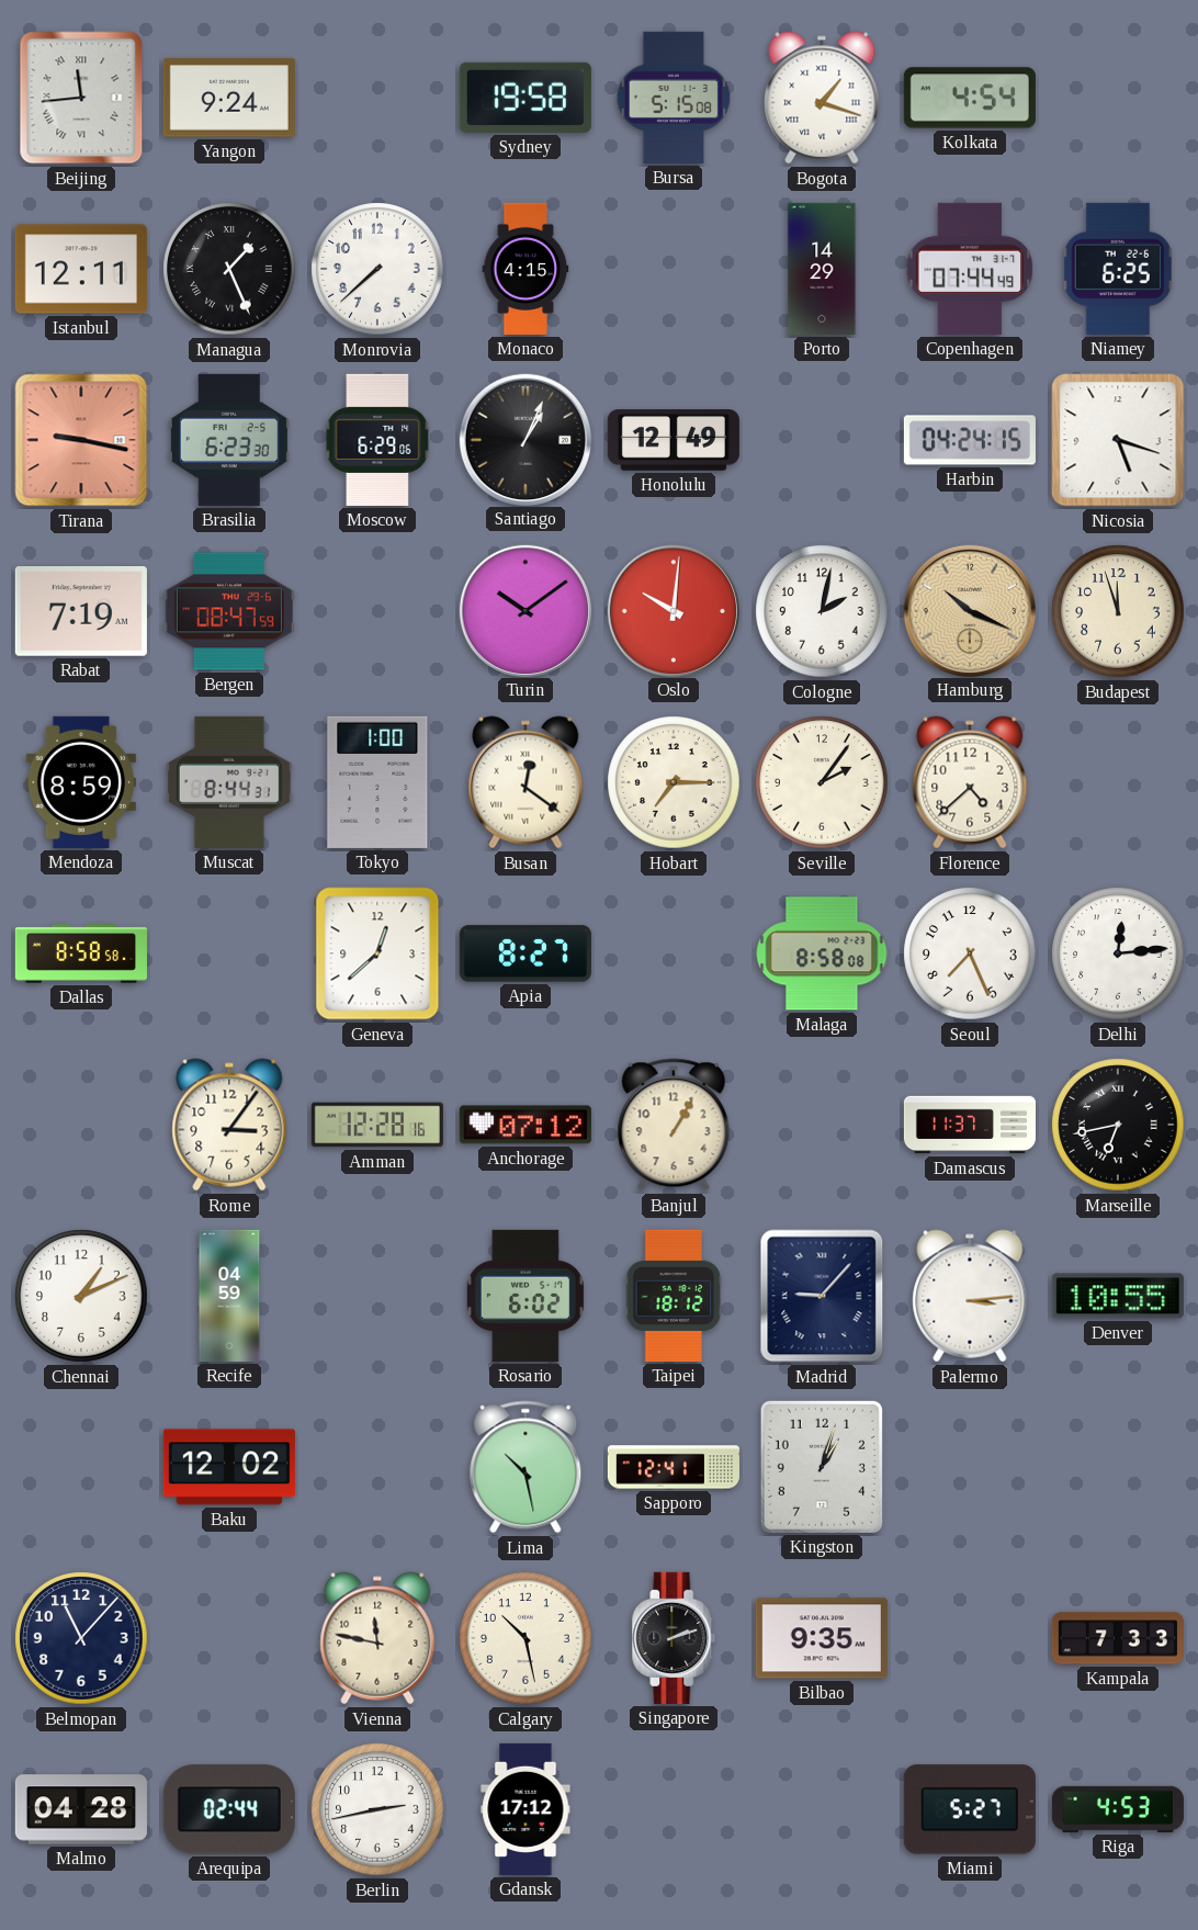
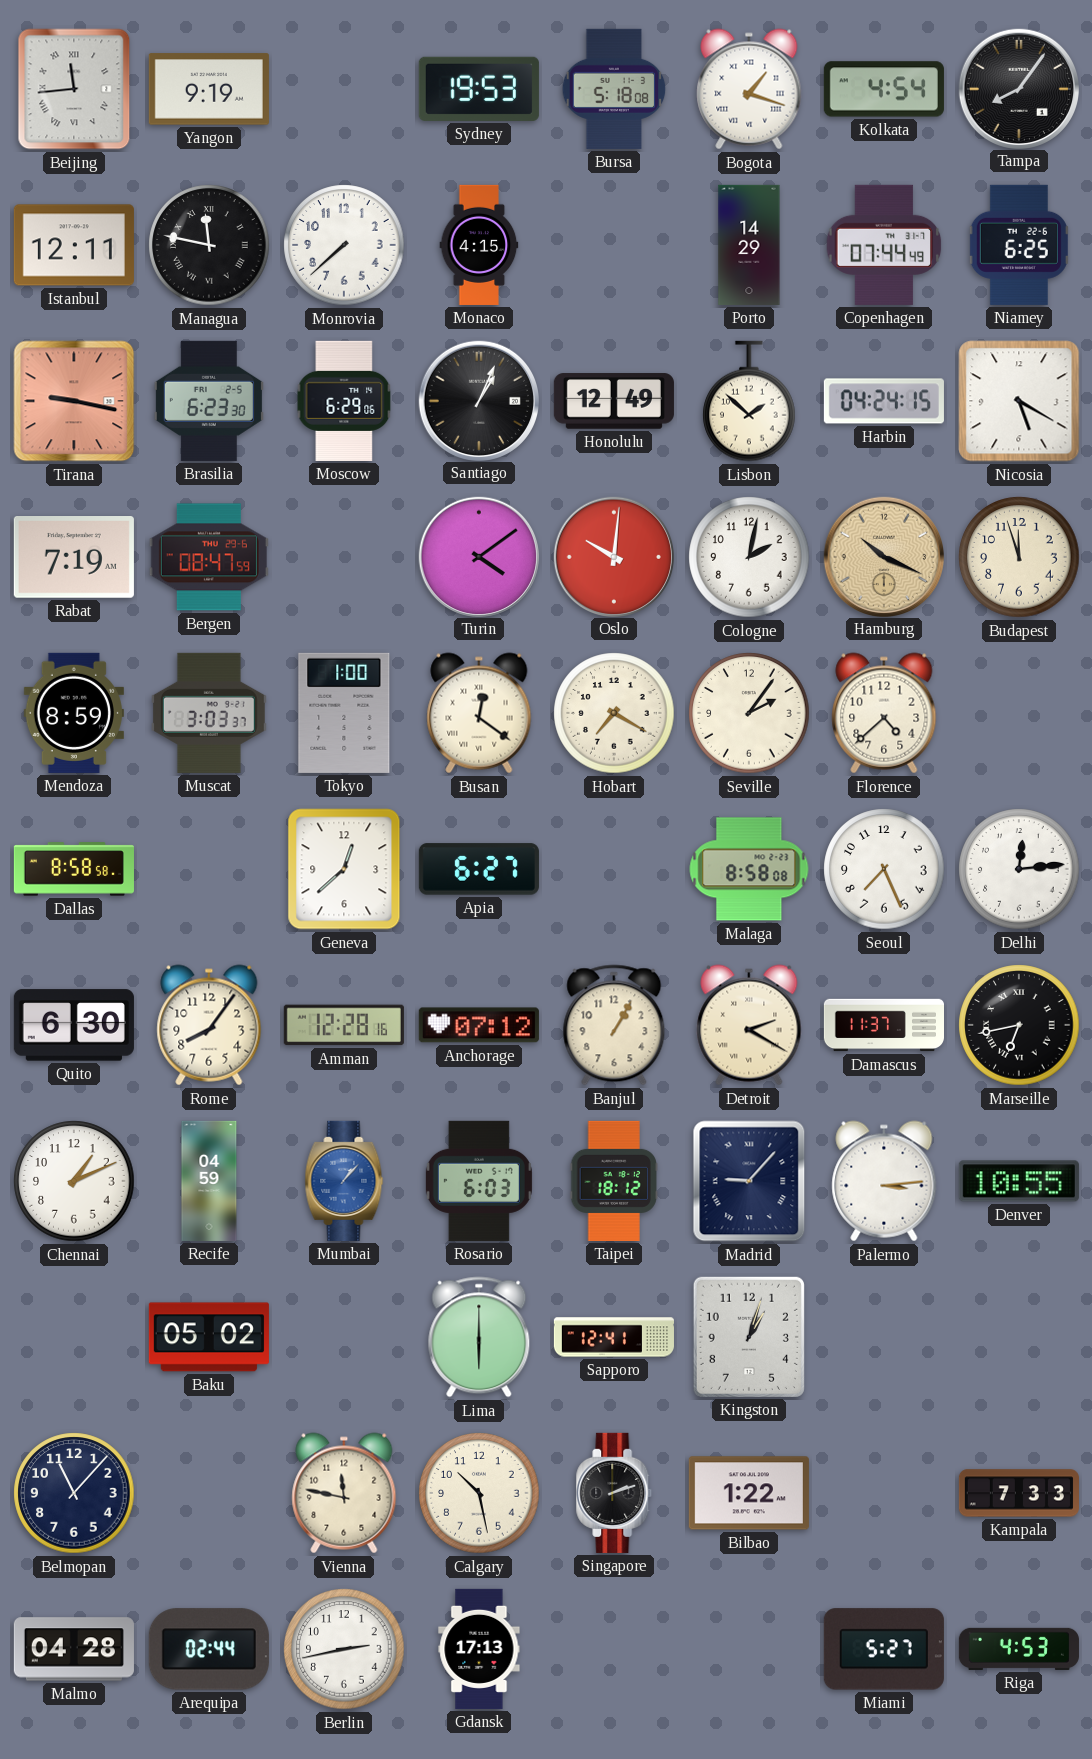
Yangon: 9:24 -> 9:19 (209, 89)
Sydney: 19:58 -> 19:53 (479, 89)
Bursa: 5:15 -> 5:18 (614, 89)
Tampa: none -> 8:06 (1018, 88)
Managua: 1:26 -> 11:47 (209, 245)
Lisbon: none -> 1:52 (749, 401)
Nicosia: 5:18 -> 5:20 (1019, 401)
Turin: 10:09 -> 4:09 (478, 556)
Muscat: 8:44 -> 3:03 (209, 713)
Hobart: 7:15 -> 7:20 (614, 713)
Apia: 8:27 -> 6:27 (479, 869)
Quito: none -> 6:30 (74, 1025)
Rome: 3:06 -> 8:06 (209, 1025)
Detroit: none -> 2:20 (749, 1025)
Mumbai: none -> 1:07 (344, 1181)
Rosario: 6:02 -> 6:03 (479, 1181)
Baku: 12:02 -> 05:02 (209, 1337)
Lima: 10:28 -> 6:00 (479, 1337)
Bilbao: 9:35 -> 1:22 (749, 1493)
Gdansk: 17:12 -> 17:13 (479, 1649)
